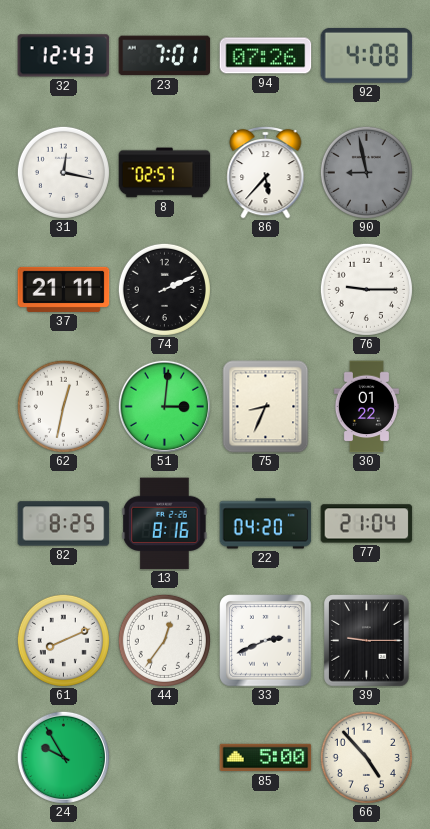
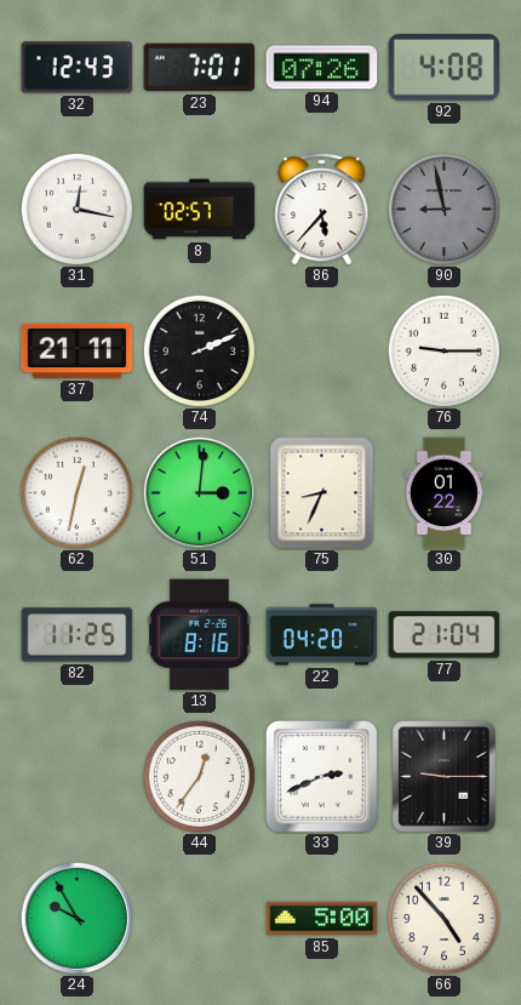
82: 8:25 -> 11:25 (78, 635)
61: 8:11 -> none (63, 640)
